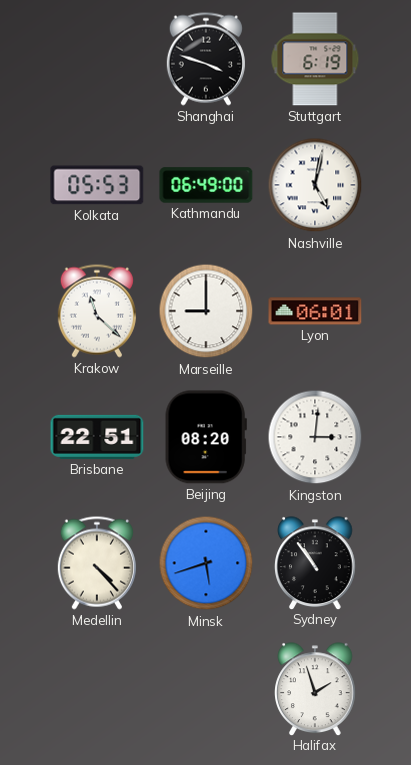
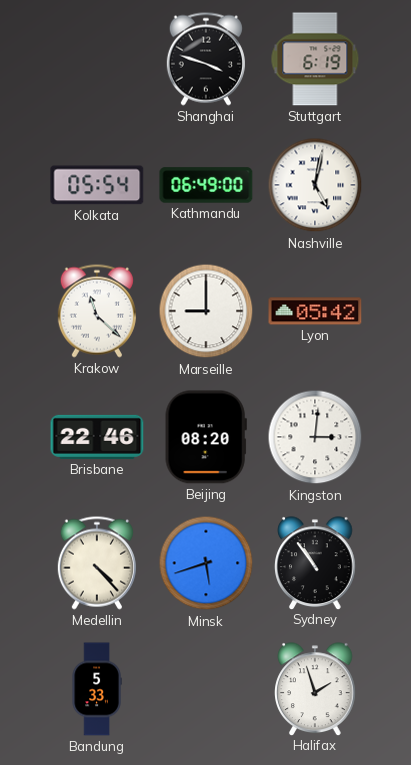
Kolkata: 05:53 -> 05:54 (97, 185)
Lyon: 06:01 -> 05:42 (315, 311)
Brisbane: 22:51 -> 22:46 (97, 437)
Bandung: none -> 5:33 (97, 689)
